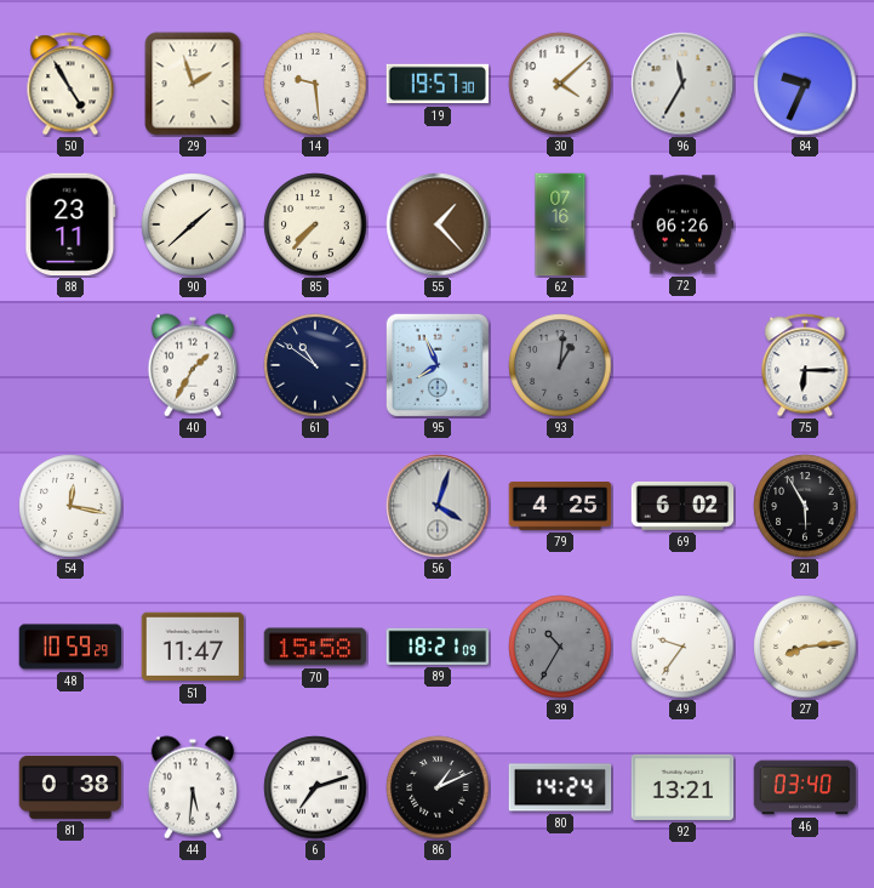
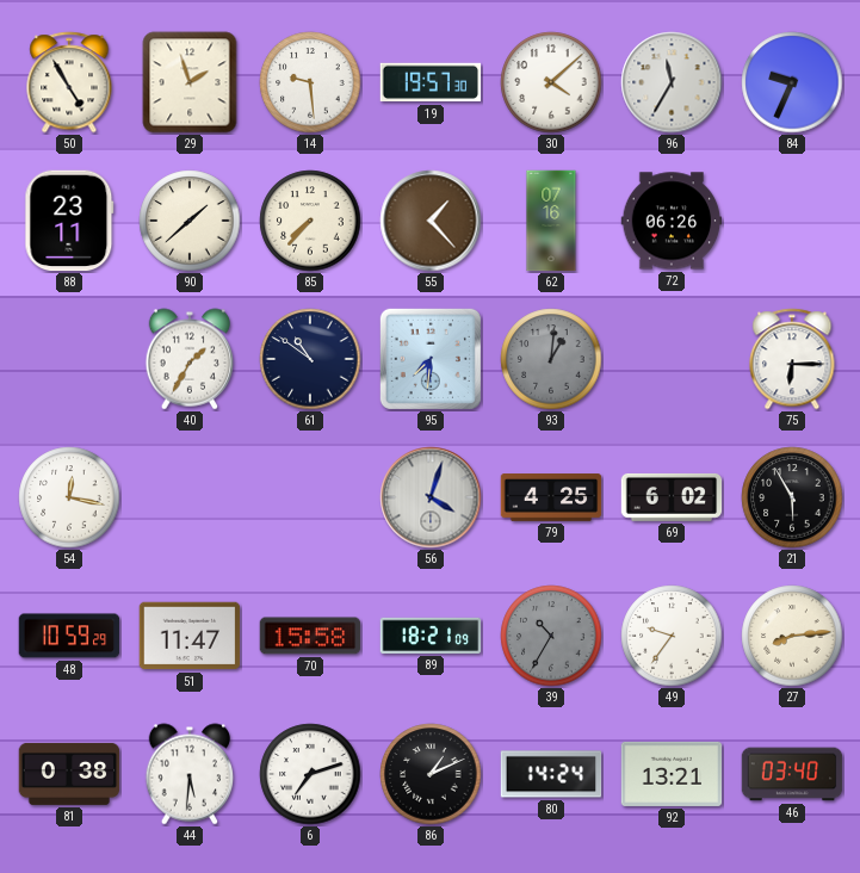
95: 7:56 -> 7:31 (431, 359)
